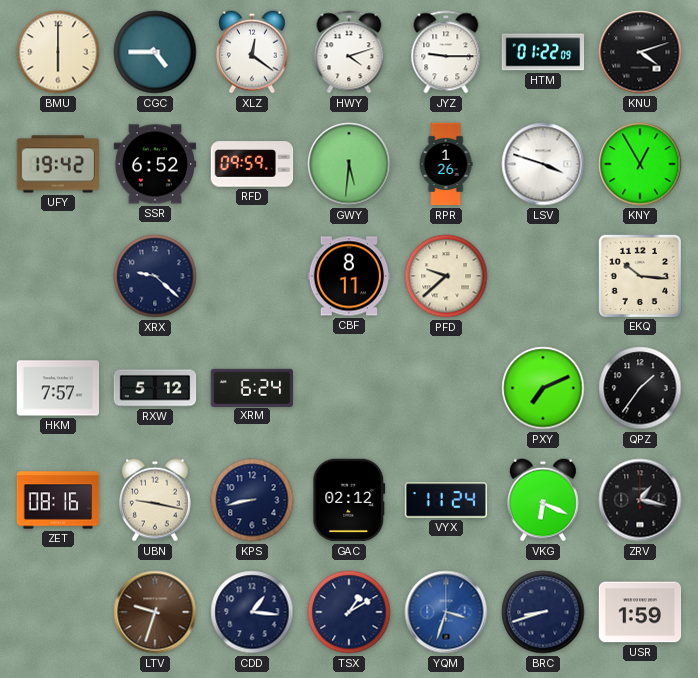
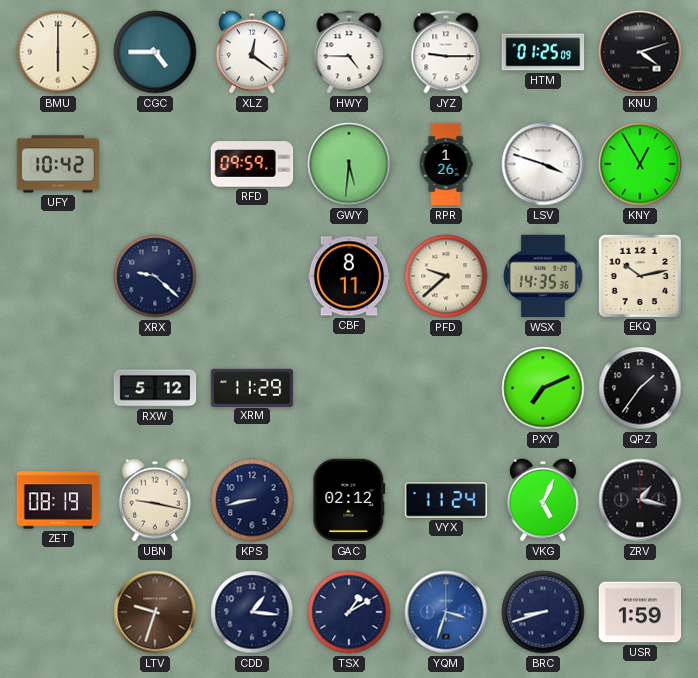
HWY: 4:12 -> 4:45 (349, 52)
HTM: 01:22 -> 01:25 (543, 52)
UFY: 19:42 -> 10:42 (58, 164)
SSR: 6:52 -> none (155, 164)
WSX: none -> 14:35 (543, 276)
EKQ: 10:16 -> 10:13 (639, 275)
HKM: 7:57 -> none (58, 388)
XRM: 6:24 -> 11:29 (252, 387)
ZET: 08:16 -> 08:19 (58, 500)
VKG: 6:19 -> 5:04 (543, 500)
